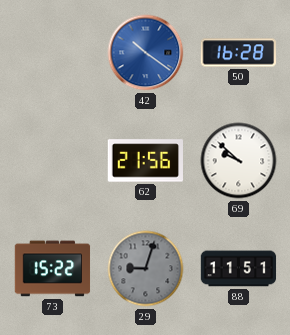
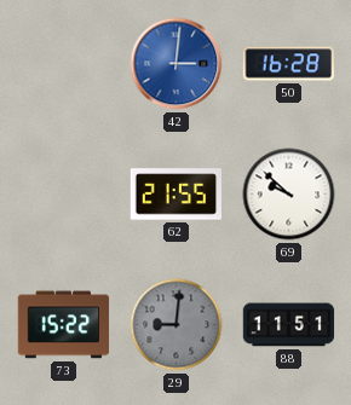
42: 10:21 -> 3:01 (177, 64)
62: 21:56 -> 21:55 (177, 195)
29: 9:03 -> 9:01 (177, 325)
